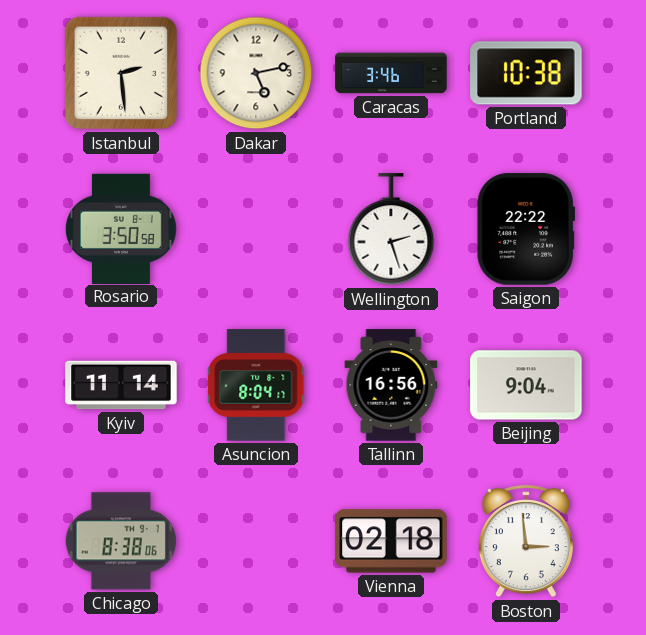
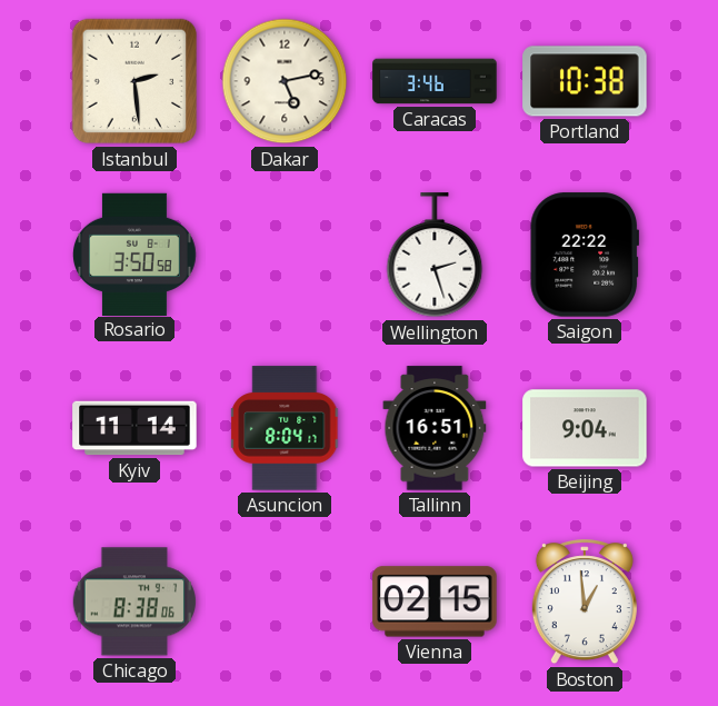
Tallinn: 16:56 -> 16:51 (435, 428)
Vienna: 02:18 -> 02:15 (435, 601)
Boston: 2:59 -> 12:59 (585, 603)
